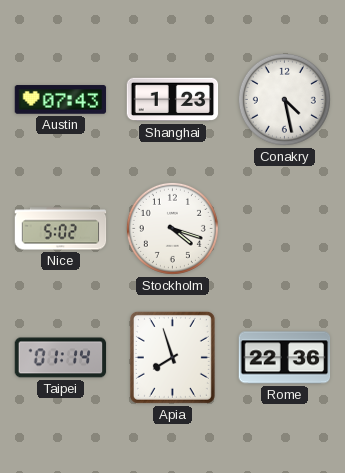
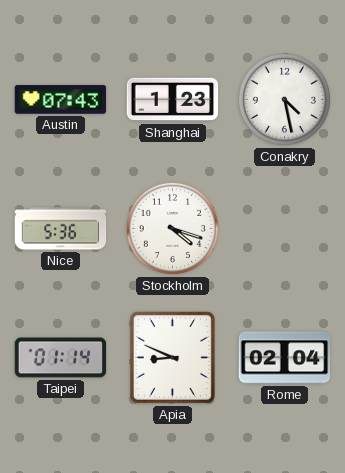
Nice: 5:02 -> 5:36 (61, 229)
Apia: 7:57 -> 8:49 (172, 357)
Rome: 22:36 -> 02:04 (285, 358)
